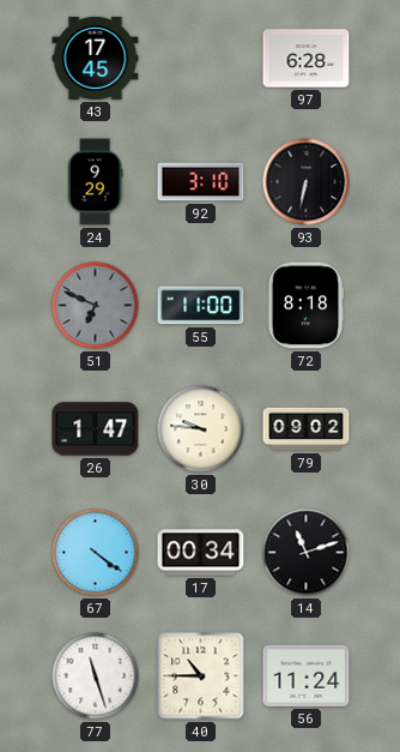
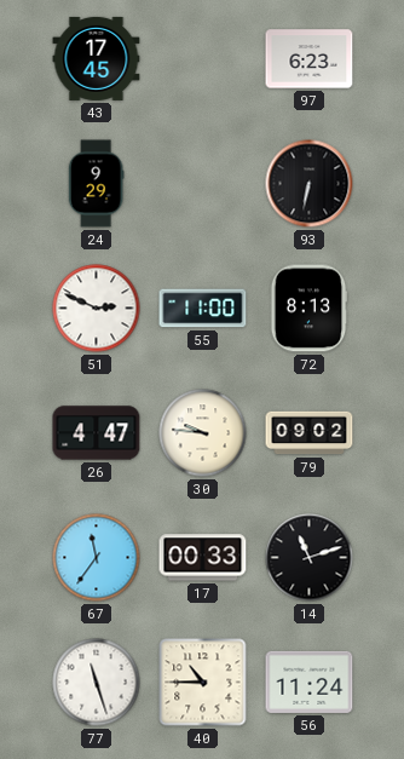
97: 6:28 -> 6:23 (310, 59)
92: 3:10 -> none (201, 182)
51: 6:49 -> 2:49 (97, 309)
51 dial: grey -> white (97, 309)
72: 8:18 -> 8:13 (308, 309)
26: 1:47 -> 4:47 (97, 433)
67: 4:21 -> 11:36 (97, 558)
17: 00:34 -> 00:33 (203, 558)
